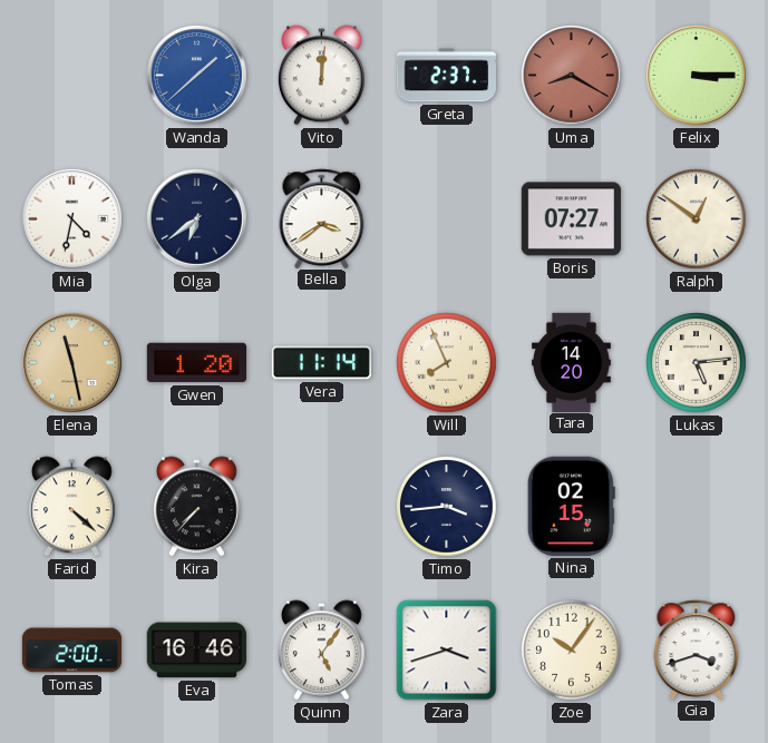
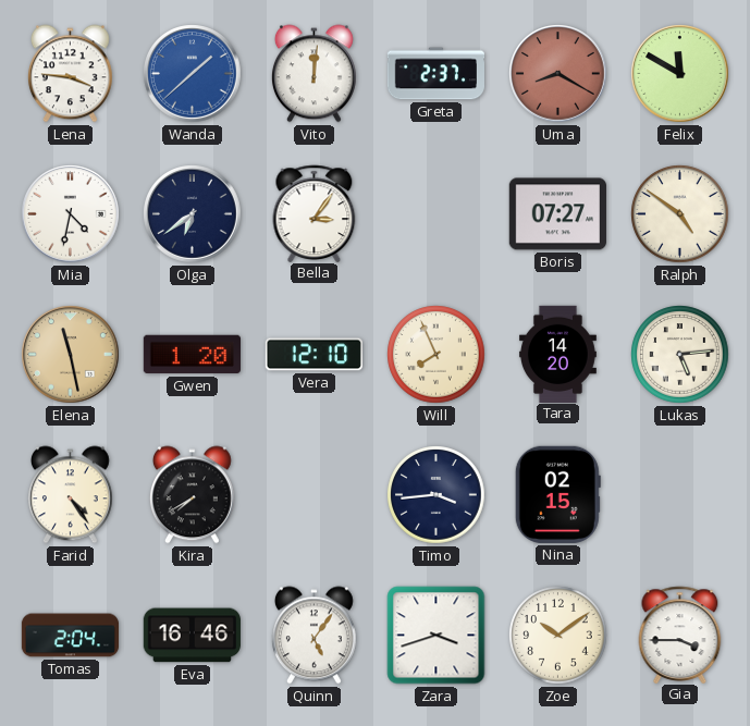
Lena: none -> 3:46 (70, 74)
Felix: 3:15 -> 11:50 (680, 74)
Bella: 3:39 -> 3:06 (315, 213)
Ralph: 12:51 -> 4:51 (680, 214)
Vera: 11:14 -> 12:10 (313, 355)
Farid: 4:22 -> 4:24 (70, 495)
Kira: 7:37 -> 7:40 (192, 495)
Tomas: 2:00 -> 2:04 (71, 636)
Zoe: 10:06 -> 10:09 (558, 636)
Gia: 3:42 -> 3:45 (680, 635)
